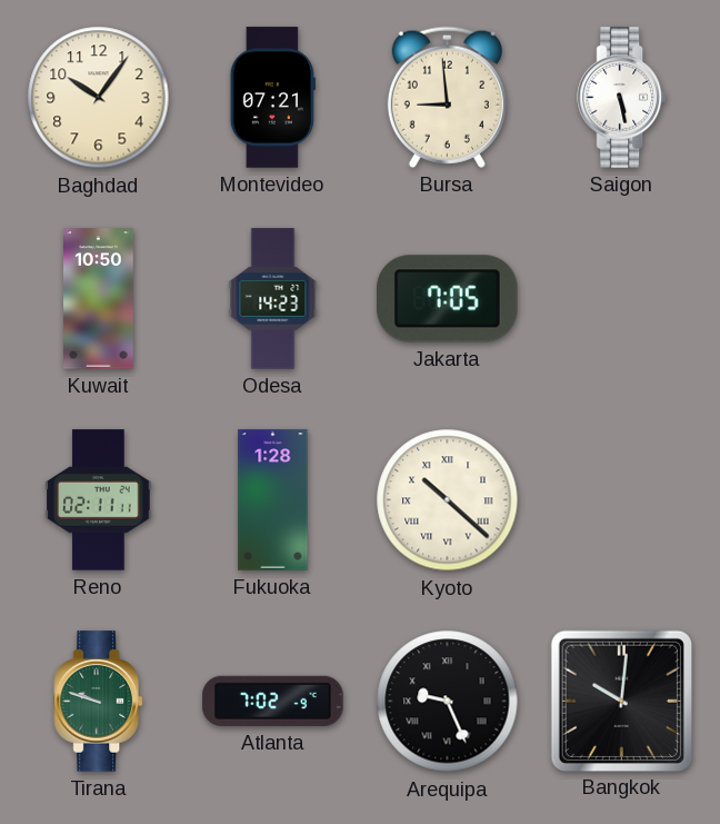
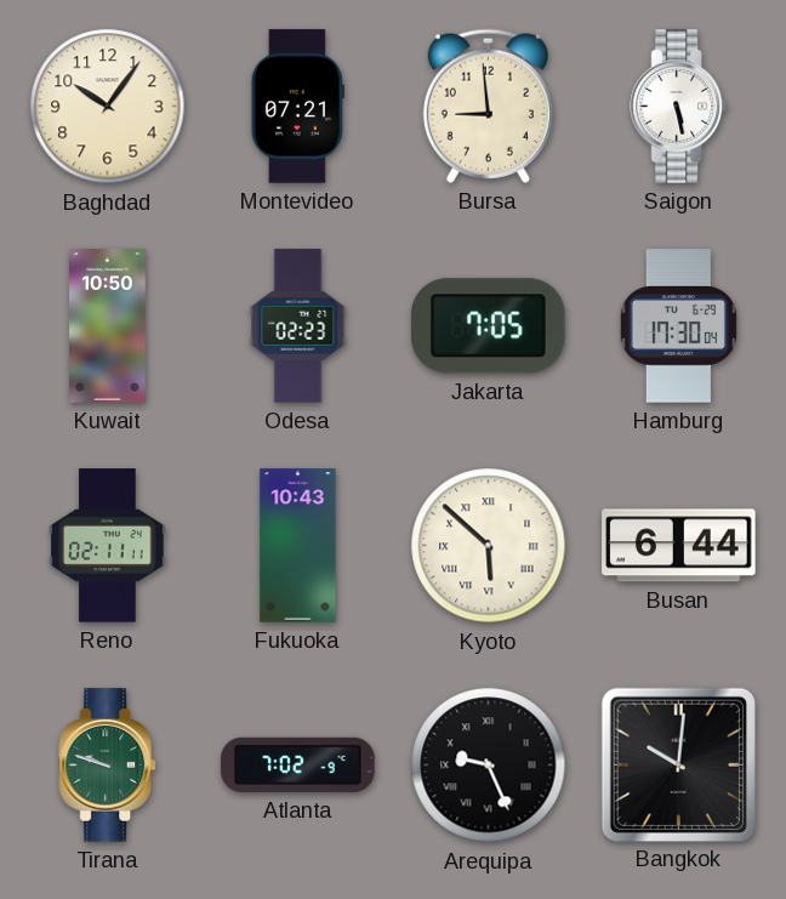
Odesa: 14:23 -> 02:23 (298, 326)
Hamburg: none -> 17:30 (678, 326)
Fukuoka: 1:28 -> 10:43 (298, 546)
Kyoto: 10:22 -> 5:52 (489, 546)
Busan: none -> 6:44 (679, 546)
